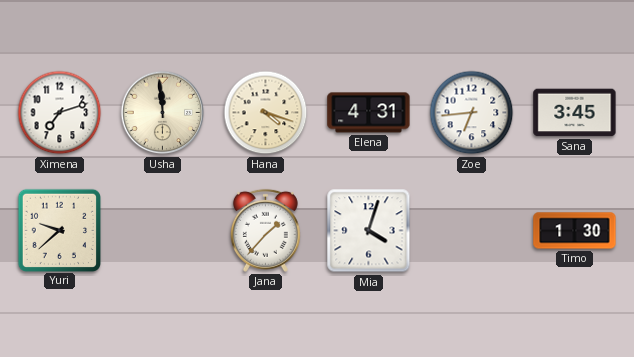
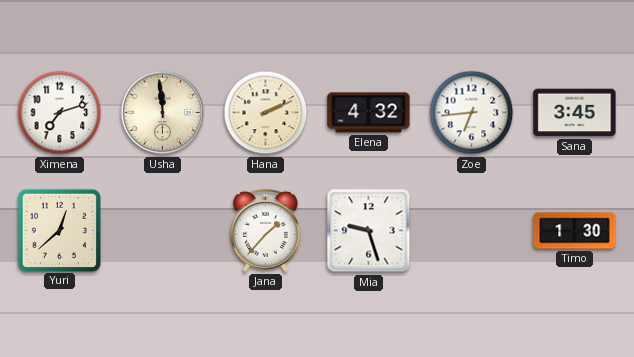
Hana: 4:18 -> 2:11 (266, 113)
Elena: 4:31 -> 4:32 (369, 113)
Yuri: 9:38 -> 12:38 (59, 230)
Mia: 4:03 -> 9:27 (369, 231)
